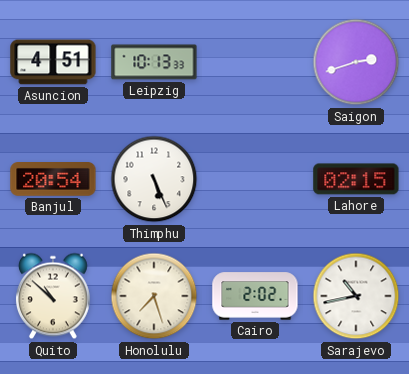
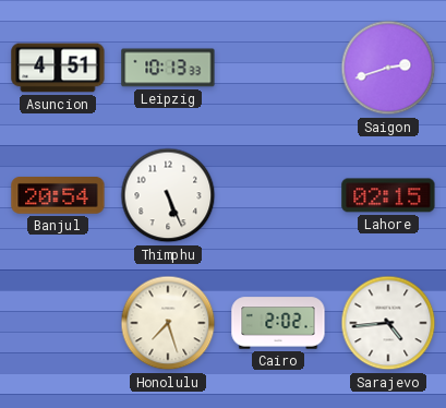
Quito: 10:52 -> none (53, 296)
Sarajevo: 10:43 -> 4:44 (388, 323)
